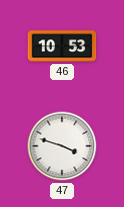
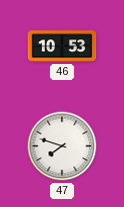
47: 3:48 -> 7:48 (62, 146)
